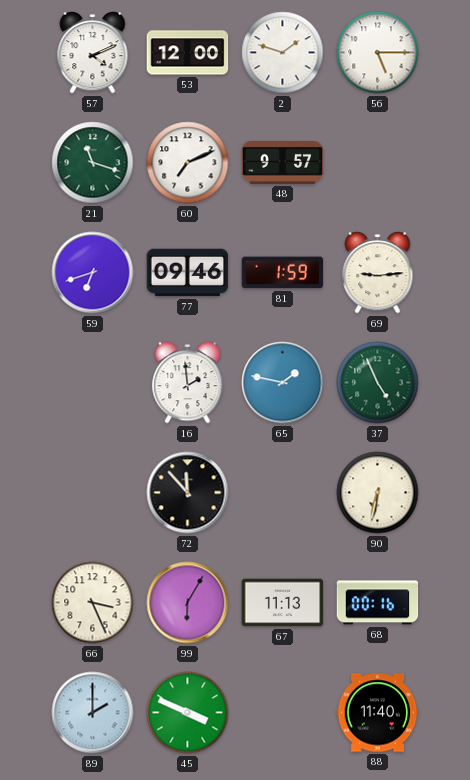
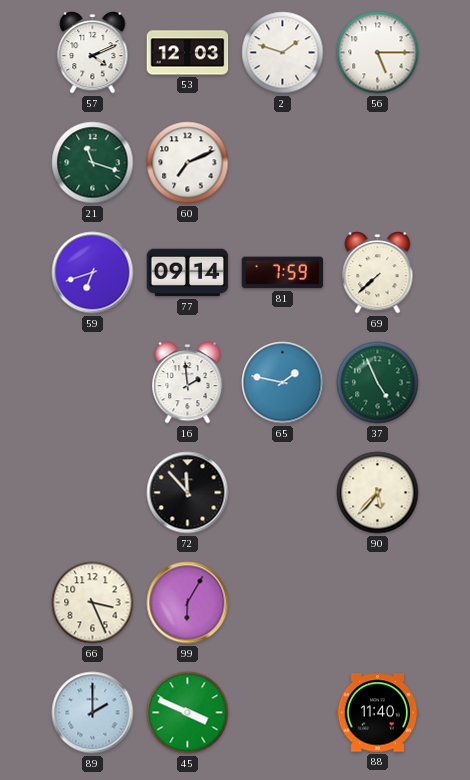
53: 12:00 -> 12:03 (188, 53)
48: 9:57 -> none (283, 163)
77: 09:46 -> 09:14 (188, 273)
81: 1:59 -> 7:59 (283, 273)
69: 9:14 -> 7:38 (378, 273)
90: 6:32 -> 5:37 (378, 493)
67: 11:13 -> none (283, 603)
68: 00:16 -> none (378, 603)
